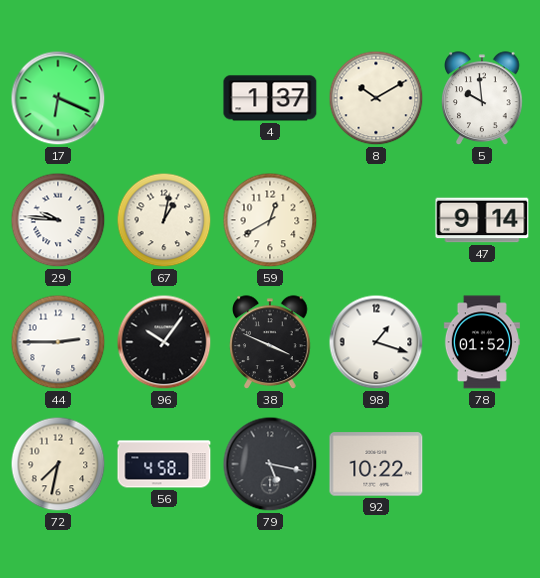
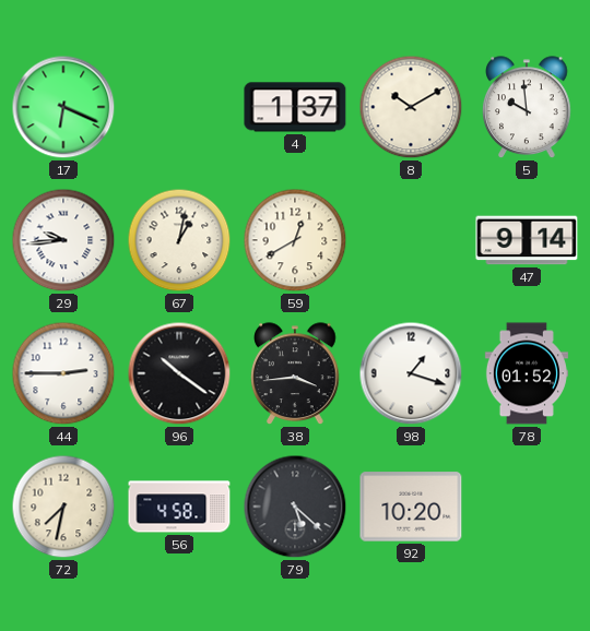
29: 9:46 -> 9:44 (63, 240)
96: 10:06 -> 10:21 (179, 373)
38: 3:49 -> 3:44 (295, 373)
79: 5:17 -> 5:22 (295, 507)
92: 10:22 -> 10:20 (411, 507)
